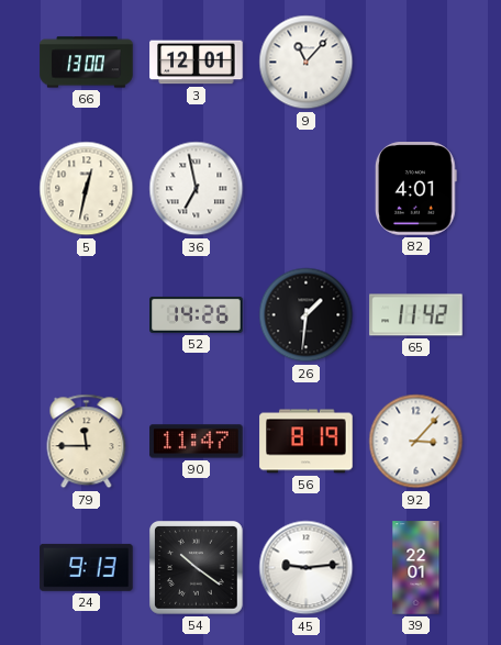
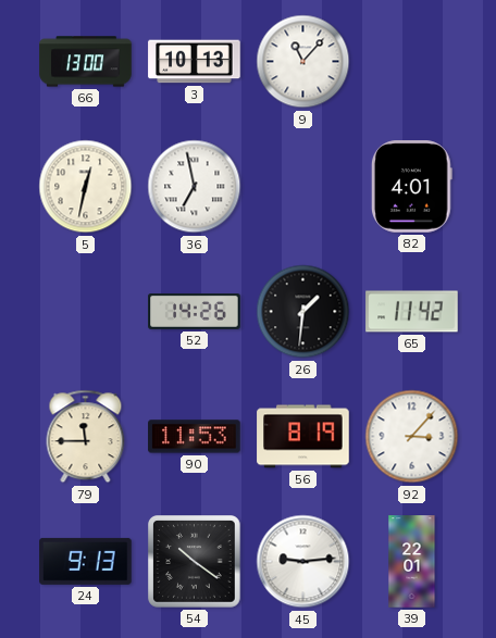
3: 12:01 -> 10:13 (195, 62)
90: 11:47 -> 11:53 (195, 437)
